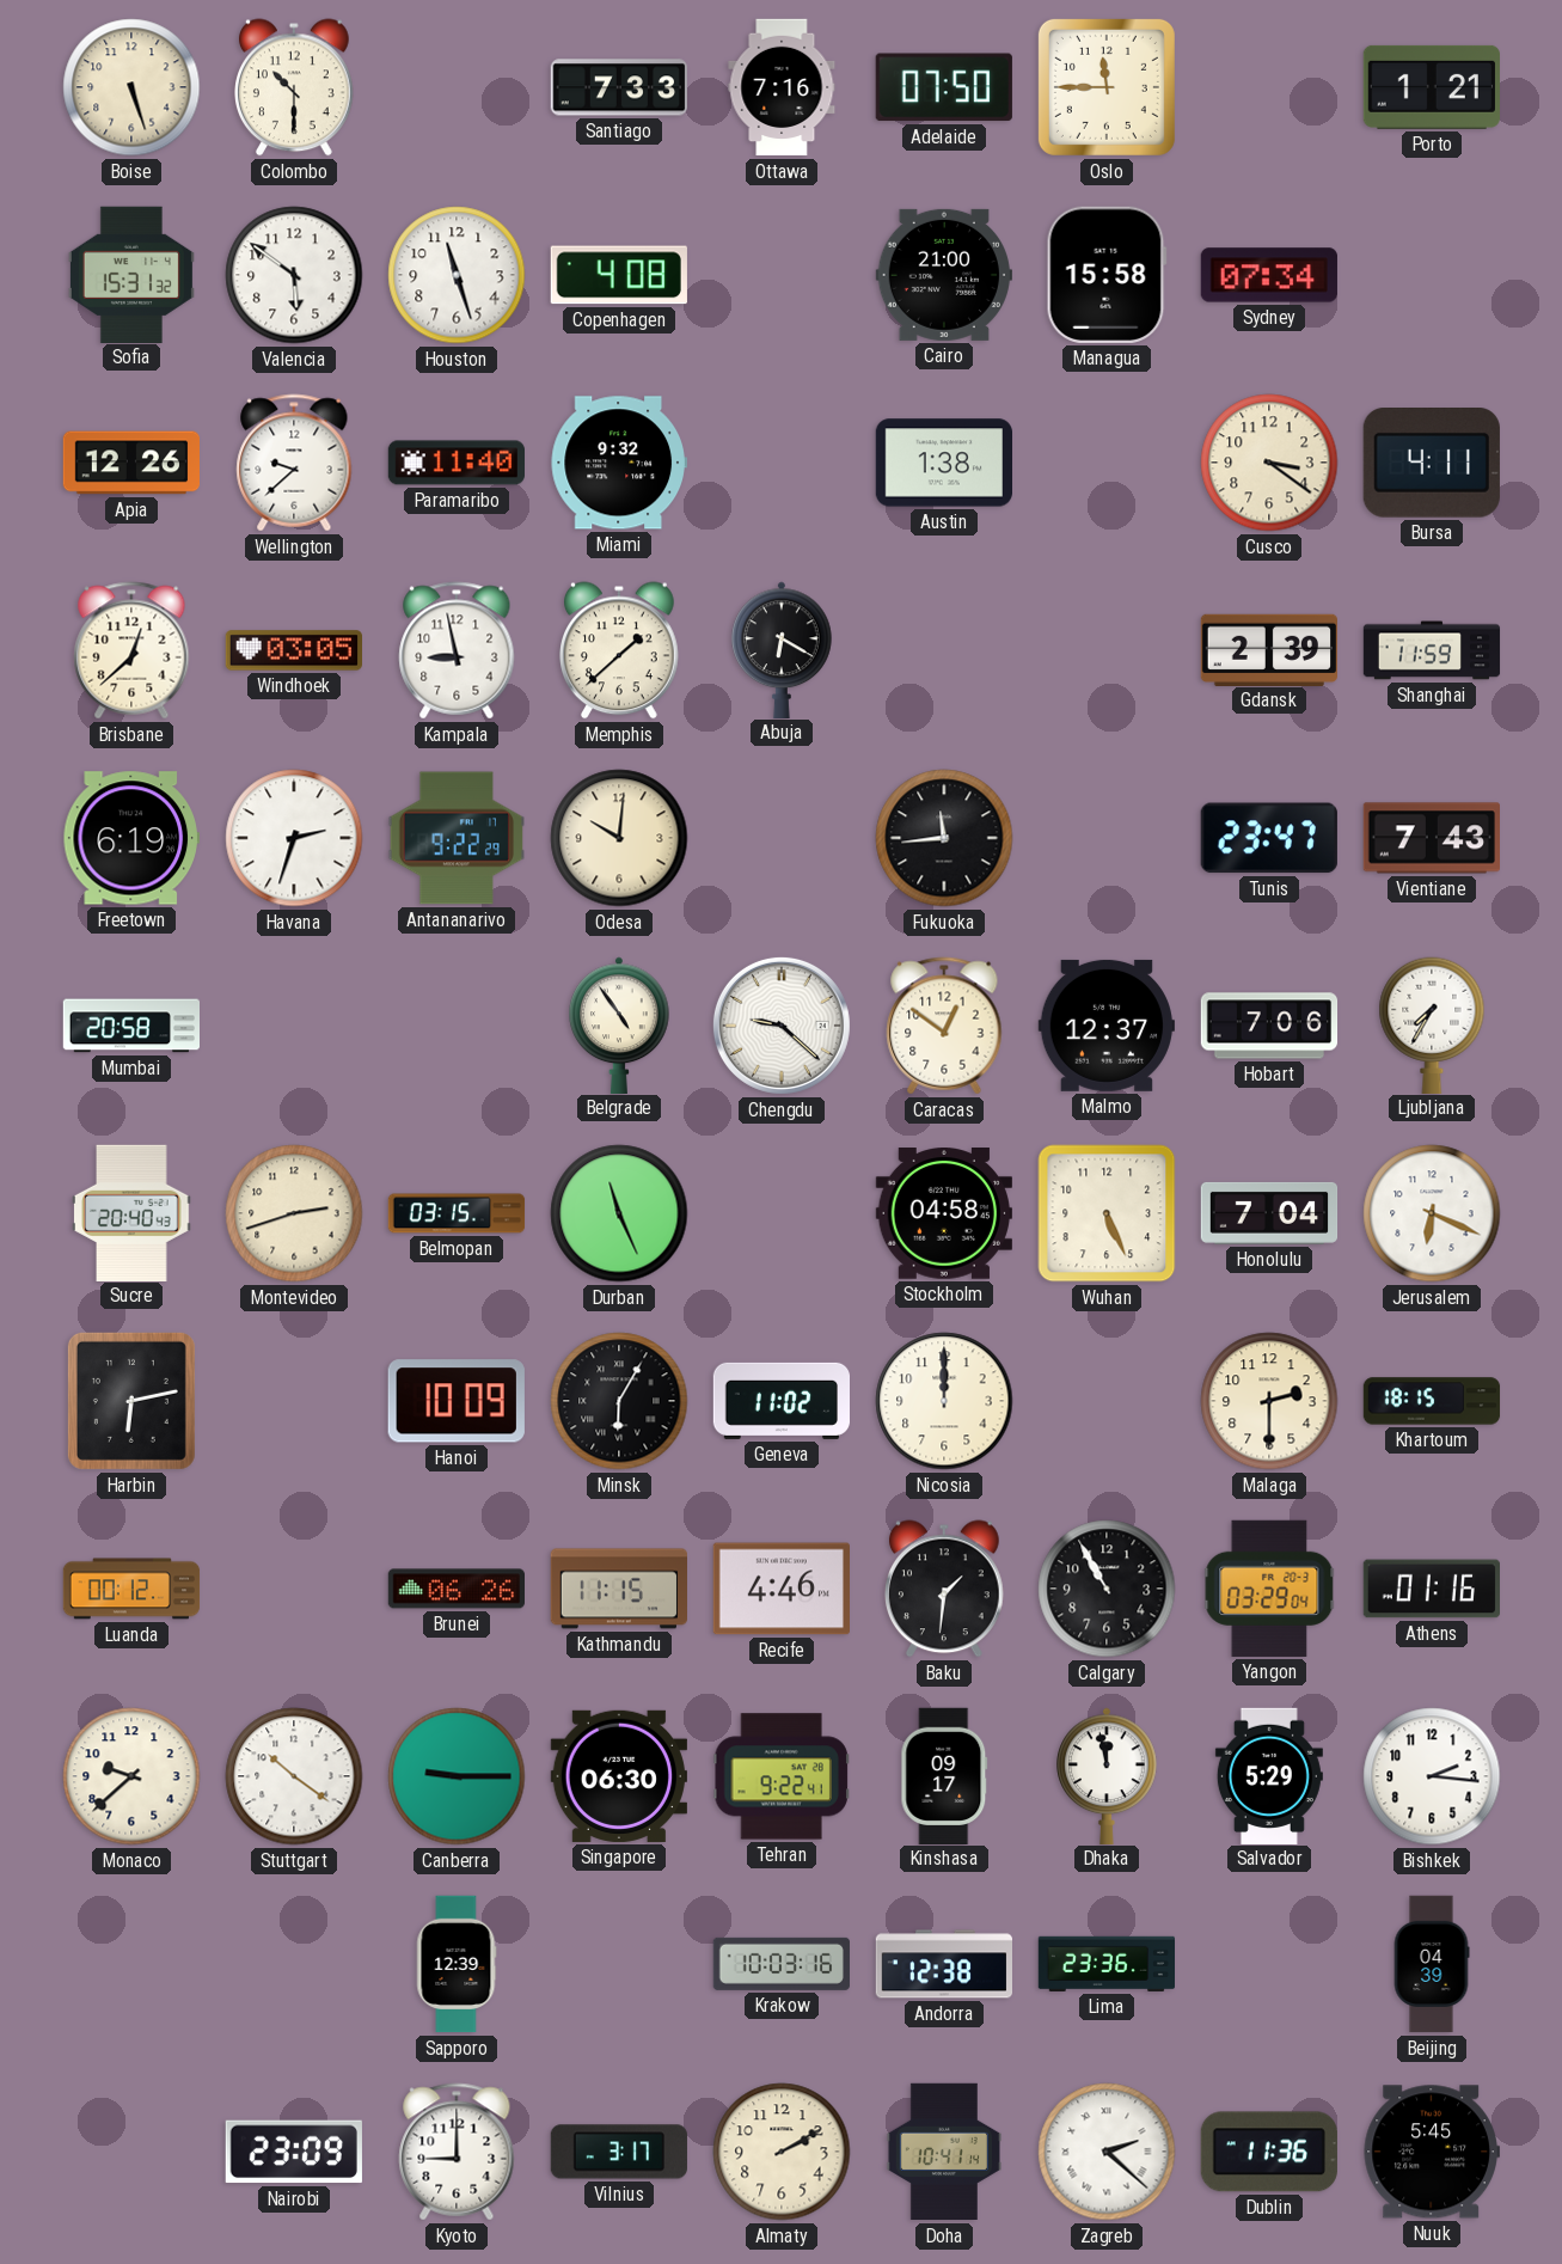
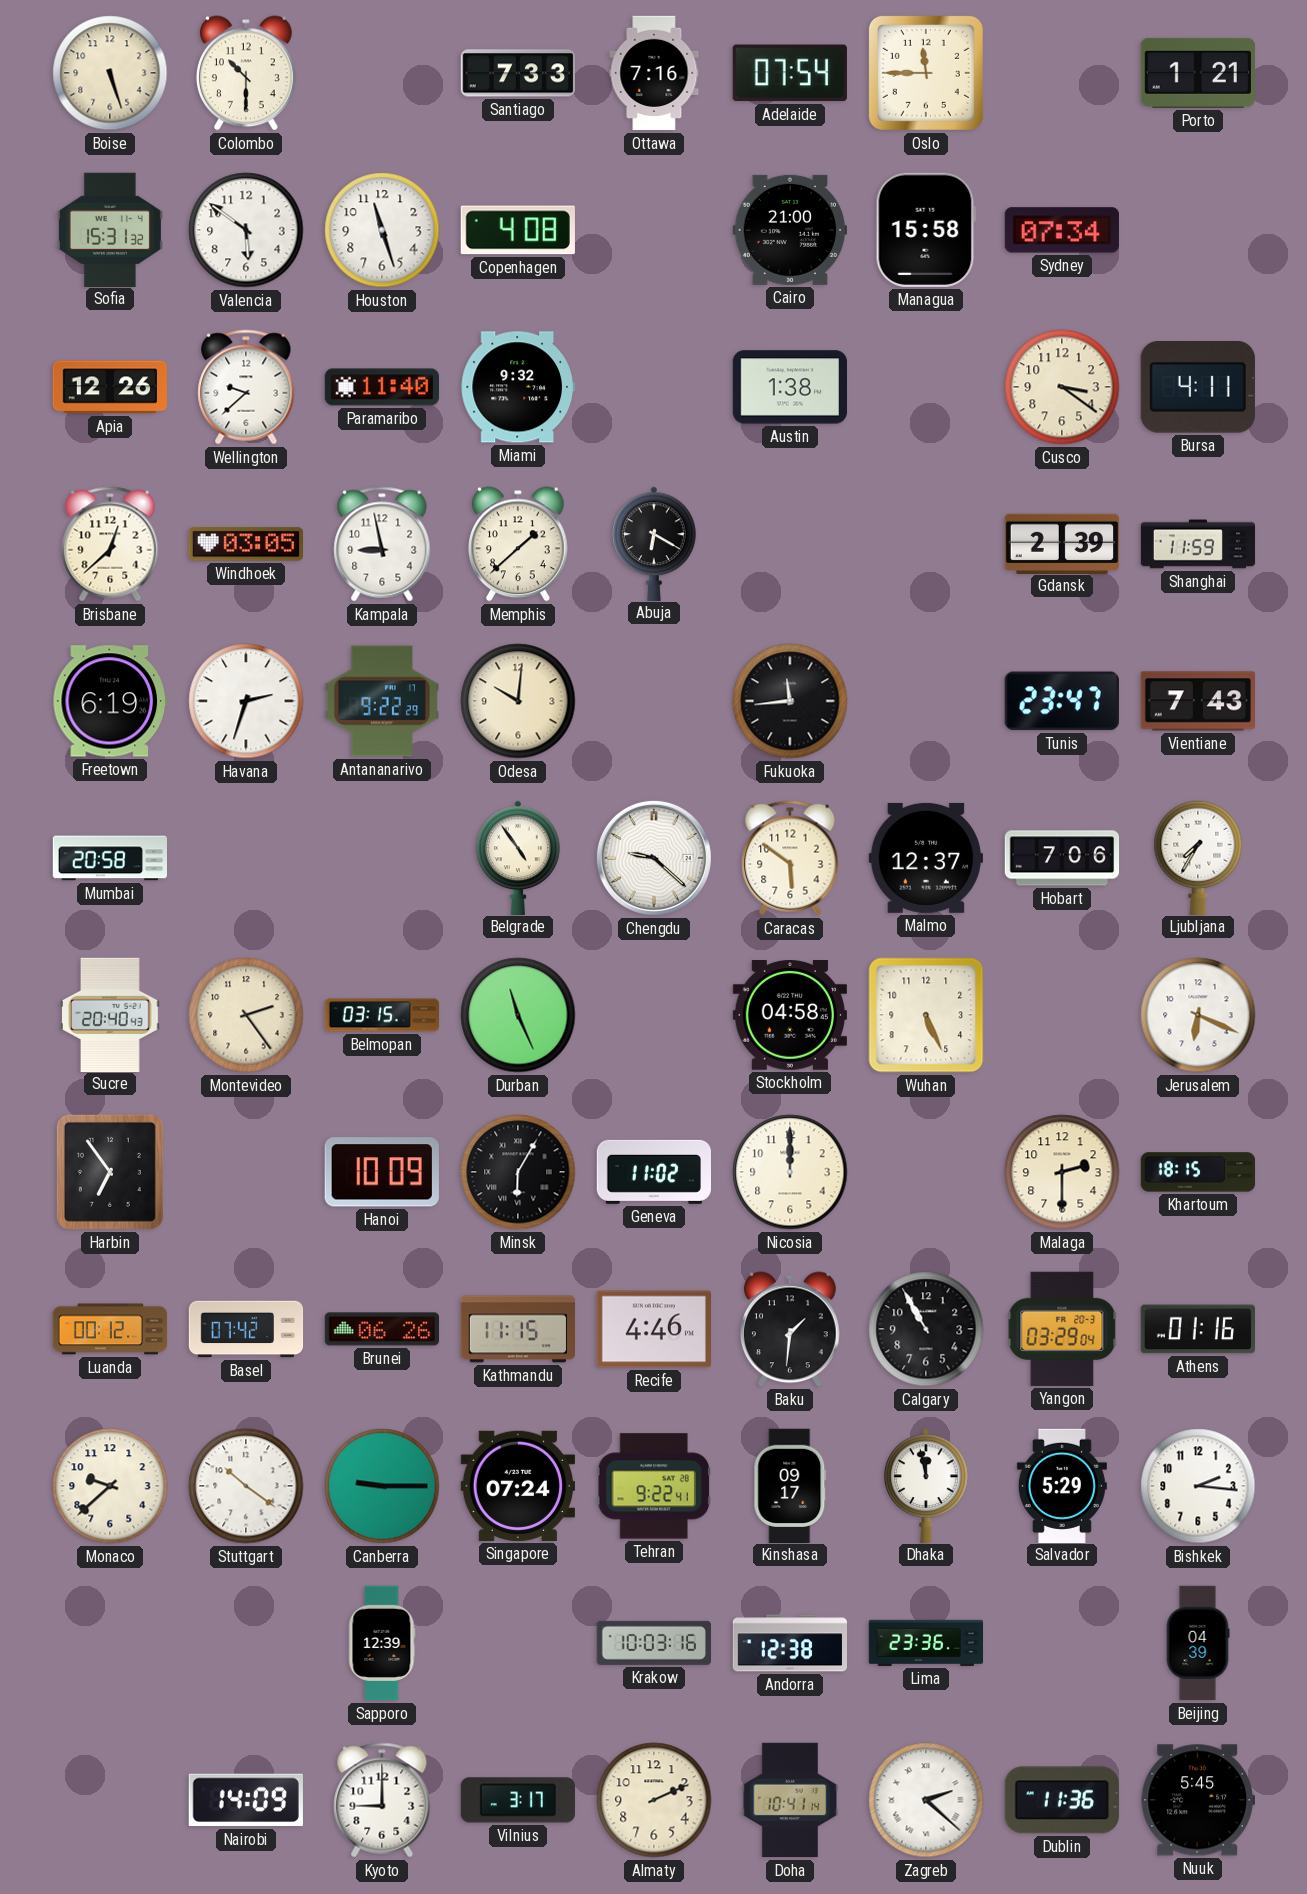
Adelaide: 07:50 -> 07:54 (790, 73)
Caracas: 12:51 -> 5:51 (790, 858)
Montevideo: 2:42 -> 2:24 (246, 1015)
Honolulu: 7:04 -> none (1269, 1213)
Harbin: 6:13 -> 6:54 (110, 1172)
Basel: none -> 07:42 (246, 1329)
Singapore: 06:30 -> 07:24 (517, 1486)
Nairobi: 23:09 -> 14:09 (246, 1800)
Almaty: 2:10 -> 2:11 (654, 1800)
